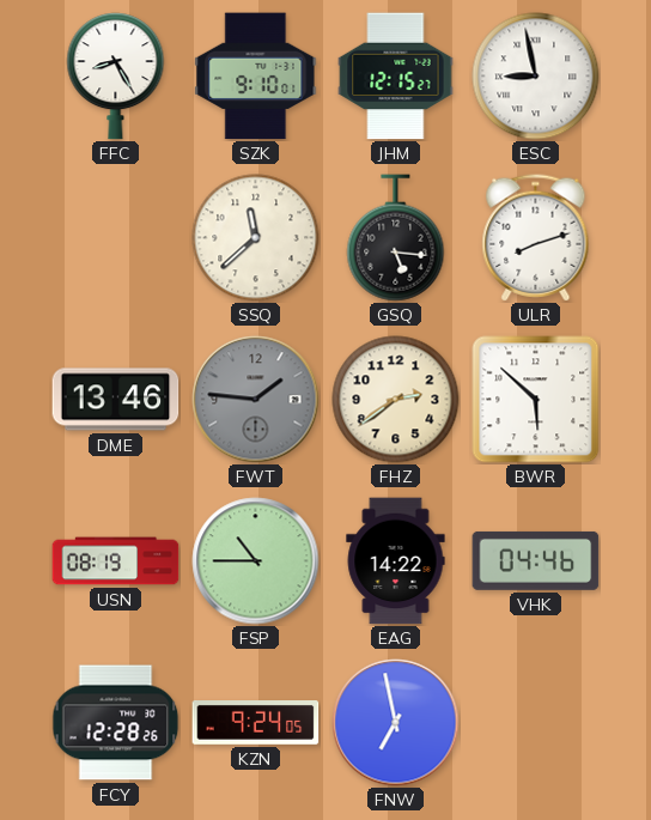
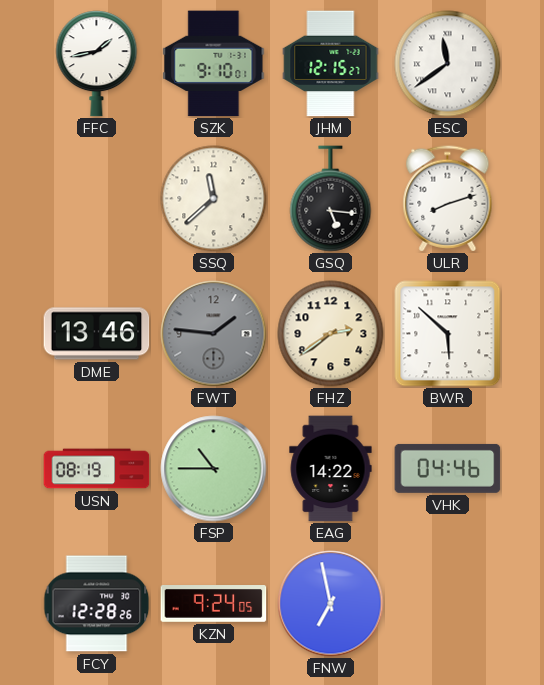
FFC: 8:25 -> 1:43 (97, 64)
ESC: 8:58 -> 11:39 (448, 64)
